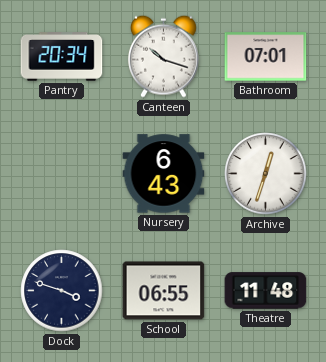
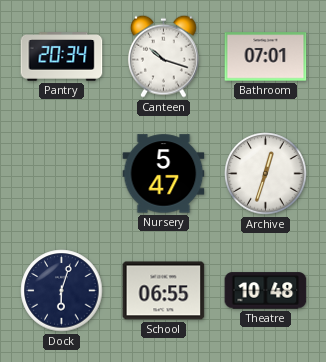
Nursery: 6:43 -> 5:47 (164, 174)
Dock: 3:48 -> 6:03 (62, 291)
Theatre: 11:48 -> 10:48 (266, 291)
